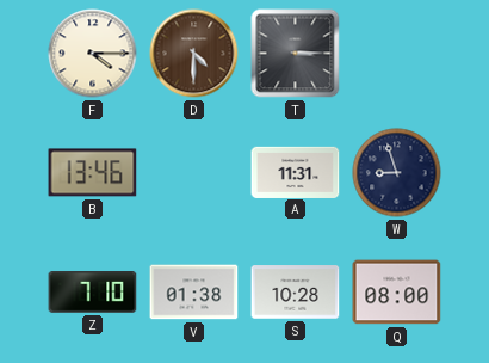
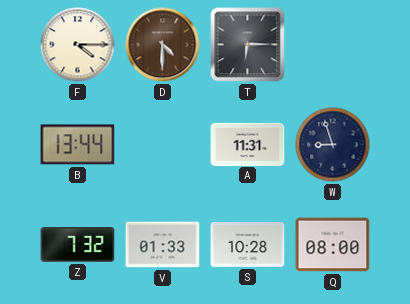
T: 3:15 -> 6:15 (248, 45)
B: 13:46 -> 13:44 (78, 145)
Z: 7:10 -> 7:32 (78, 245)
V: 01:38 -> 01:33 (163, 245)
